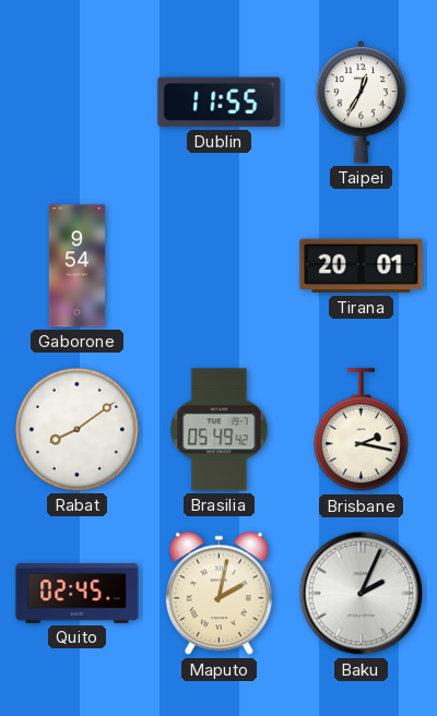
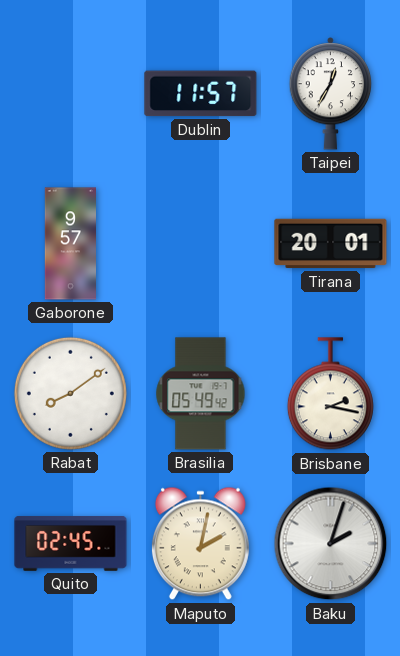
Dublin: 11:55 -> 11:57 (201, 94)
Gaborone: 9:54 -> 9:57 (70, 244)
Baku: 2:04 -> 2:03 (331, 544)
